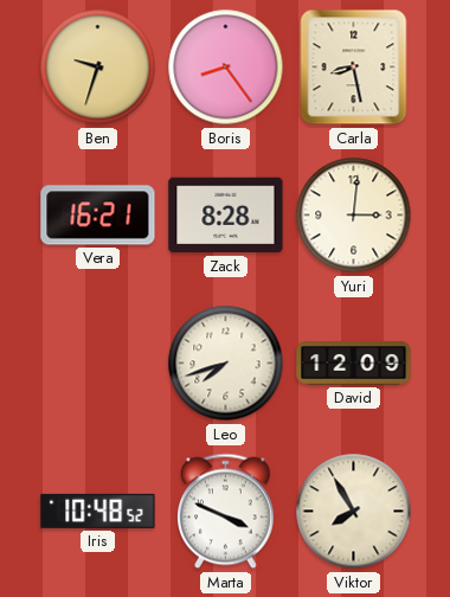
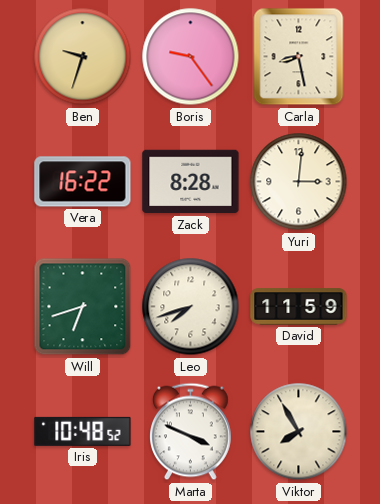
Boris: 8:24 -> 9:24 (191, 57)
Vera: 16:21 -> 16:22 (83, 182)
Will: none -> 6:42 (83, 307)
David: 12:09 -> 11:59 (299, 307)
